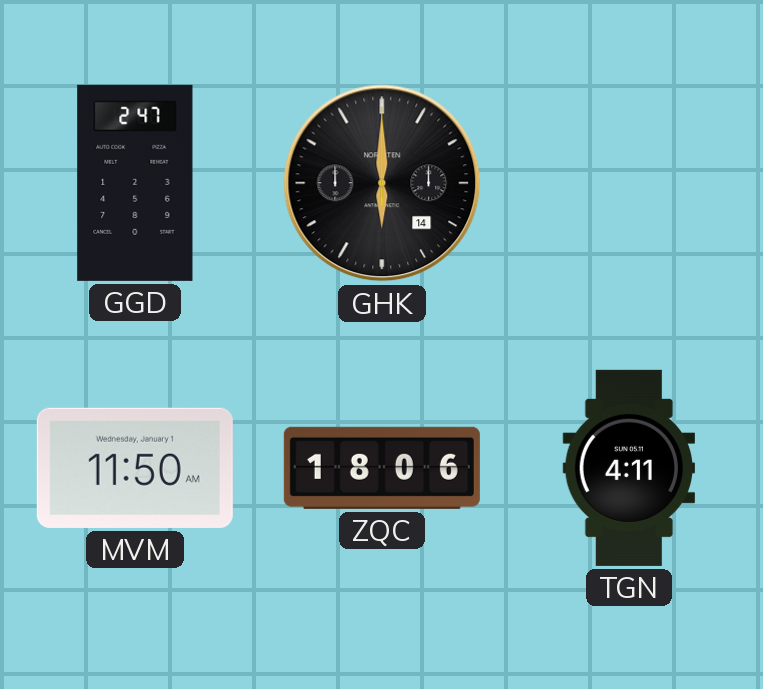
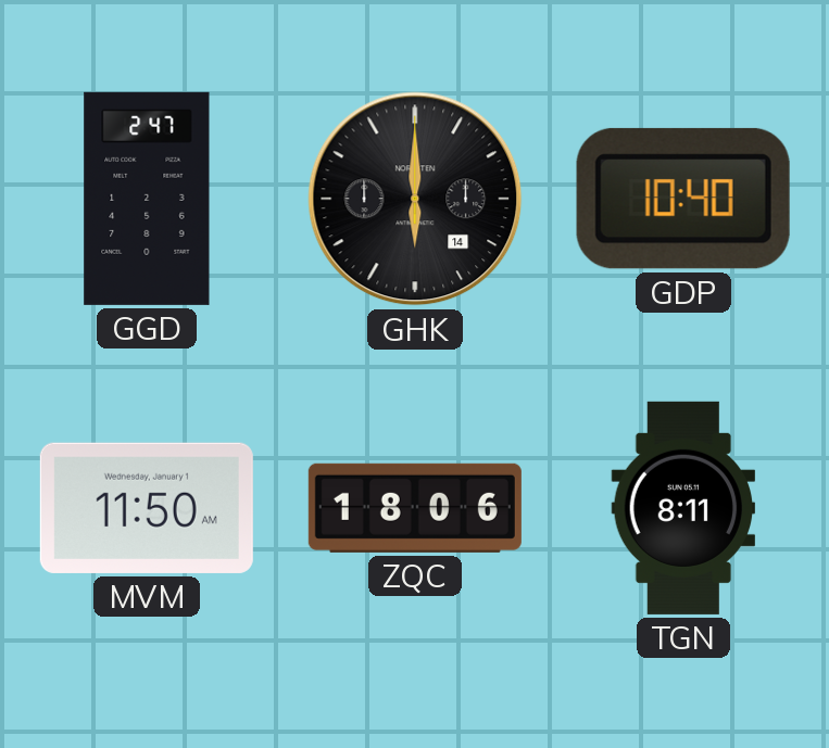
GDP: none -> 10:40 (683, 199)
TGN: 4:11 -> 8:11 (683, 508)
